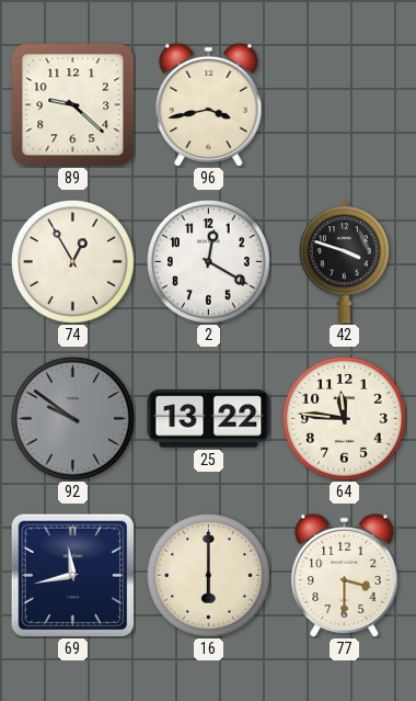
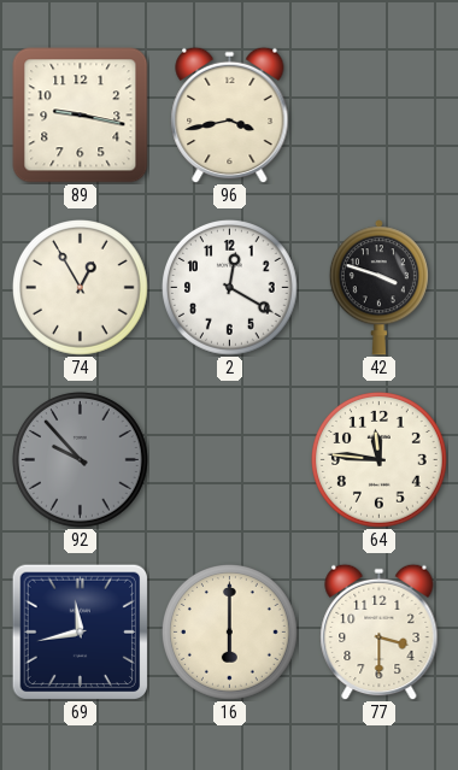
89: 9:22 -> 9:17 (81, 116)
92: 9:51 -> 9:53 (81, 460)
25: 13:22 -> none (209, 419)
